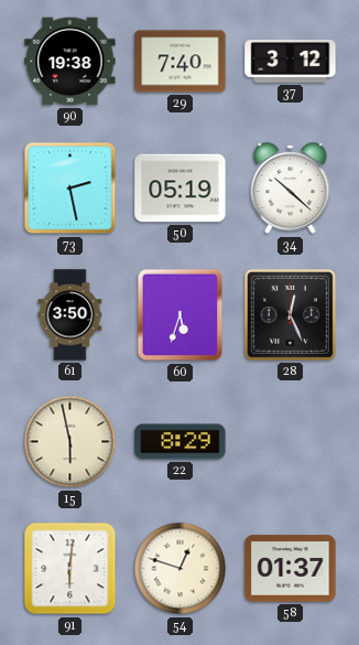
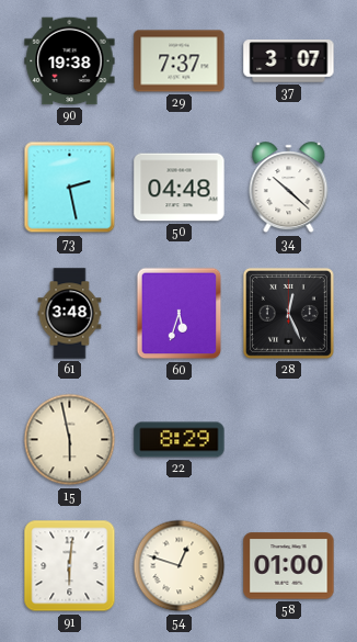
29: 7:40 -> 7:37 (180, 61)
37: 3:12 -> 3:07 (289, 61)
50: 05:19 -> 04:48 (180, 188)
61: 3:50 -> 3:48 (70, 314)
58: 01:37 -> 01:00 (289, 566)
